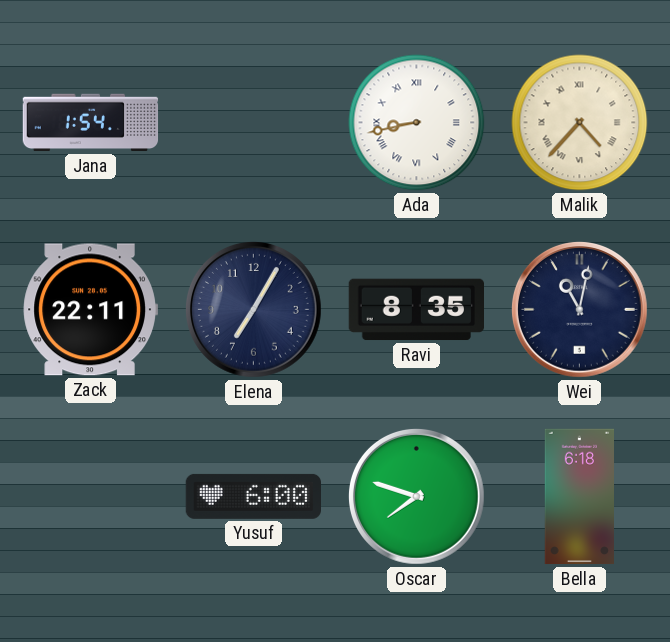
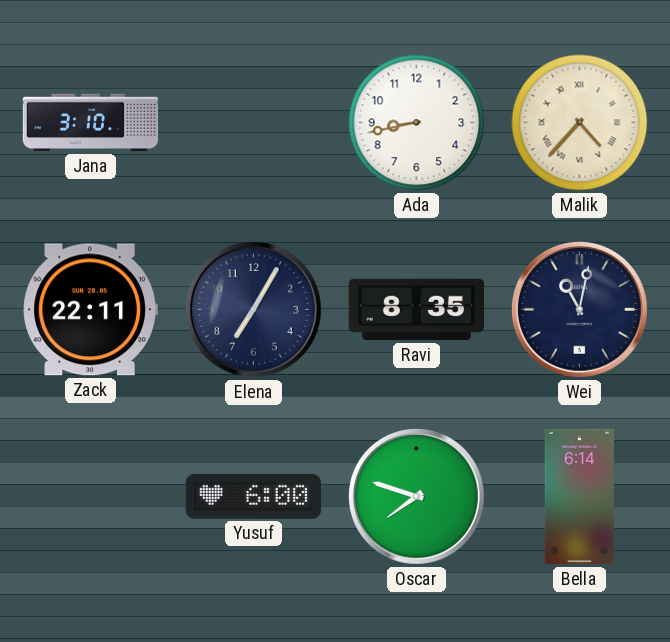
Jana: 1:54 -> 3:10 (91, 123)
Ada numerals: Roman -> Arabic (417, 123)
Bella: 6:18 -> 6:14 (580, 497)
